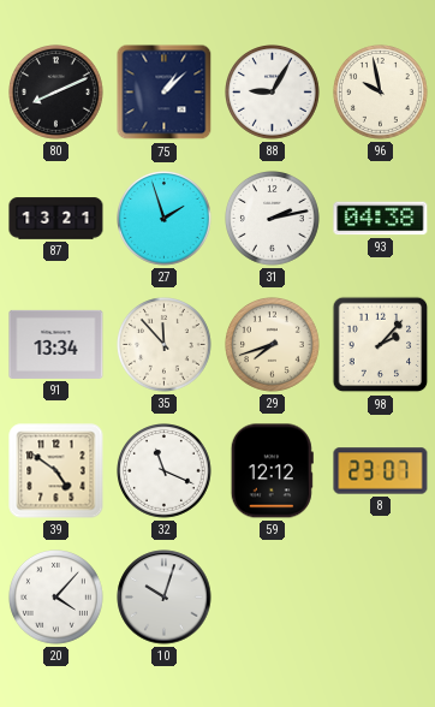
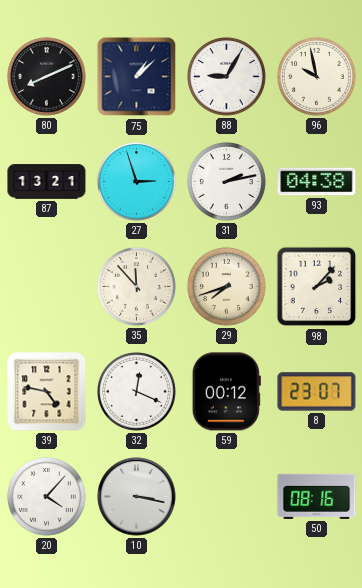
27: 1:57 -> 2:57 (137, 182)
91: 13:34 -> none (56, 344)
39: 4:51 -> 4:47 (47, 392)
32: 11:19 -> 12:19 (137, 392)
59: 12:12 -> 00:12 (226, 392)
10: 10:03 -> 3:17 (137, 497)
50: none -> 08:16 (317, 496)
